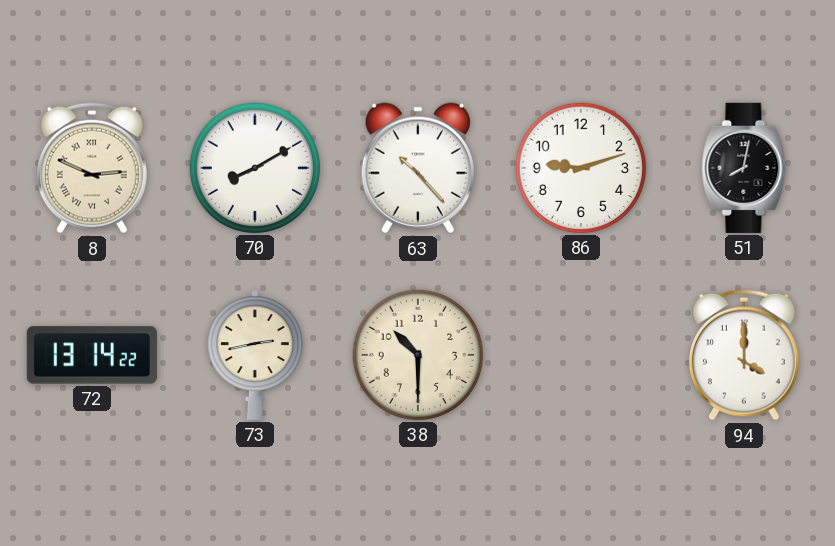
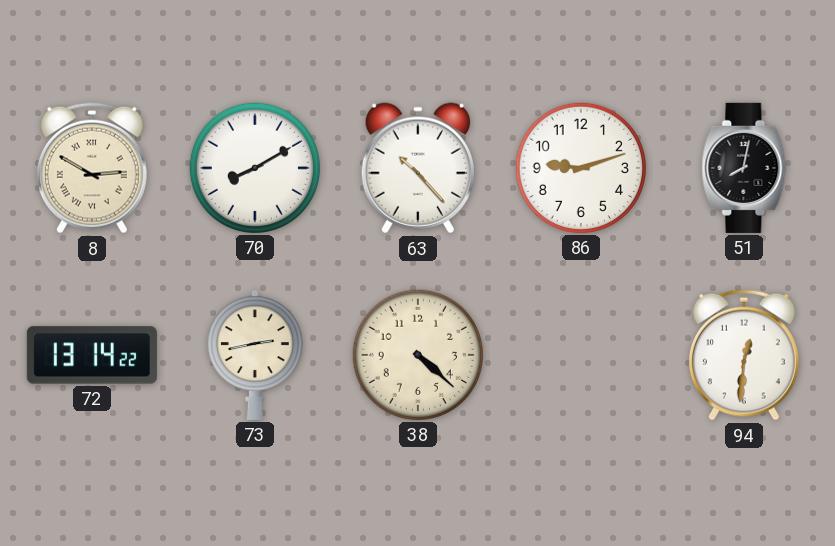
8: 2:49 -> 2:50 (92, 168)
38: 10:30 -> 4:22 (418, 355)
94: 4:00 -> 12:31 (744, 355)
